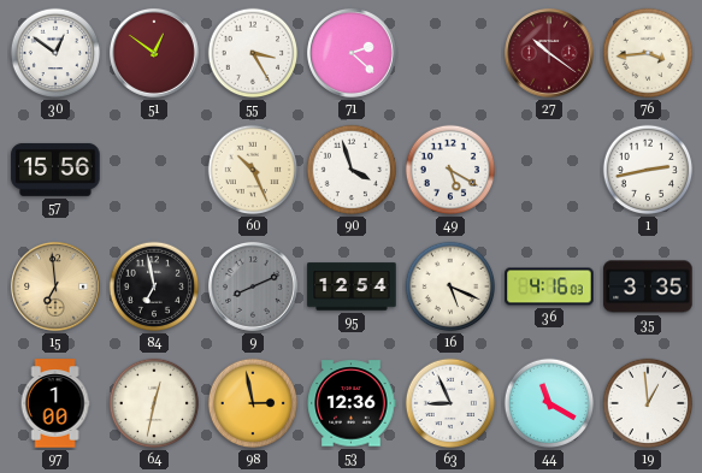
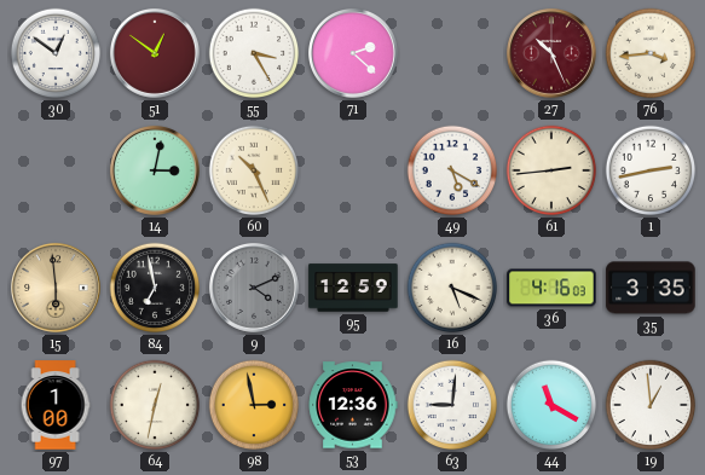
27: 10:21 -> 10:26 (551, 53)
57: 15:56 -> none (55, 170)
14: none -> 3:02 (155, 170)
90: 3:57 -> none (352, 170)
61: none -> 2:44 (551, 170)
15: 6:59 -> 5:59 (56, 288)
9: 8:11 -> 4:11 (254, 288)
95: 12:54 -> 12:59 (353, 288)
63: 8:56 -> 9:01 (452, 405)
